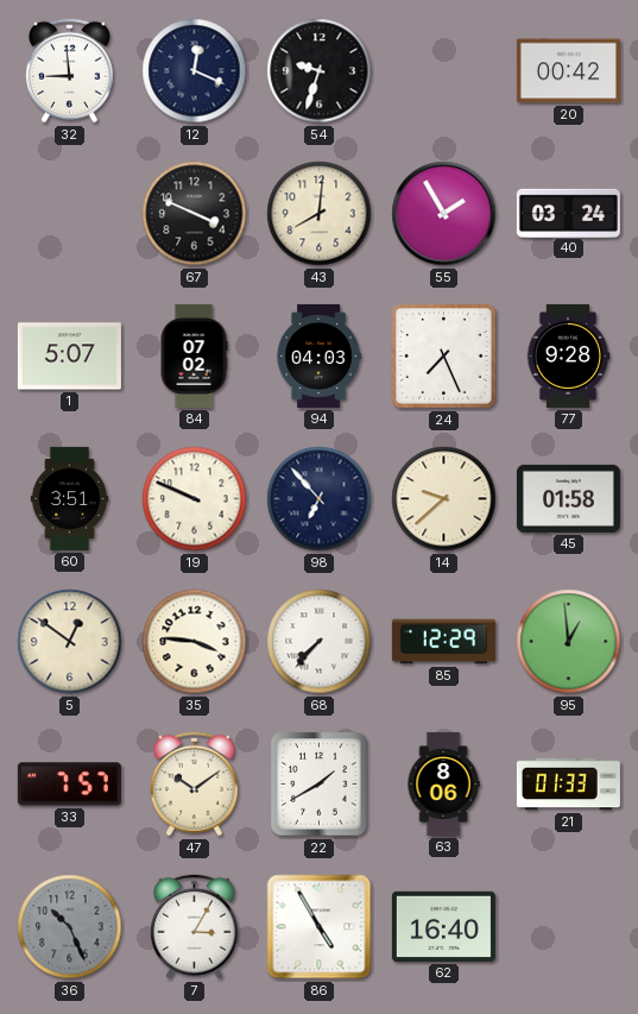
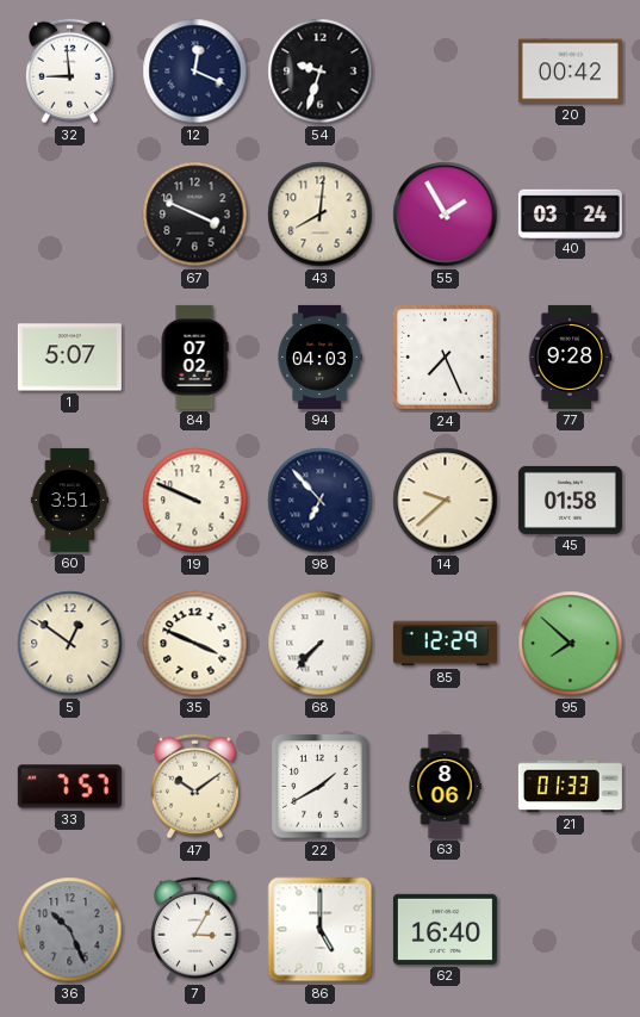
35: 3:46 -> 3:49 (195, 644)
95: 12:59 -> 7:52 (571, 644)
86: 4:55 -> 5:00 (321, 930)
